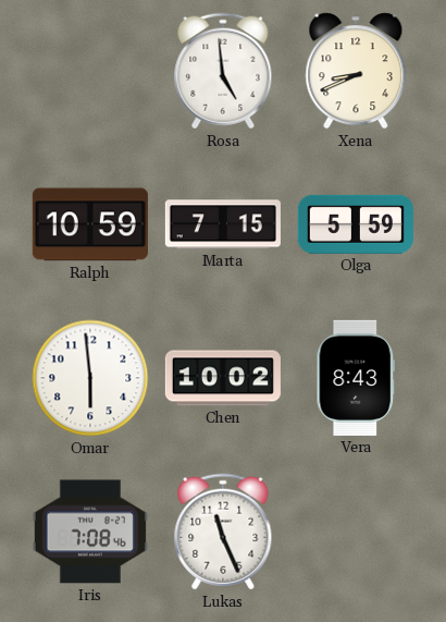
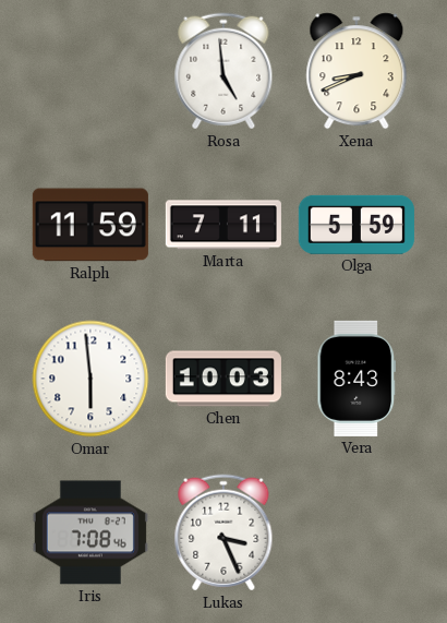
Ralph: 10:59 -> 11:59 (90, 225)
Marta: 7:15 -> 7:11 (224, 225)
Chen: 10:02 -> 10:03 (224, 379)
Lukas: 11:26 -> 3:26 (224, 532)
